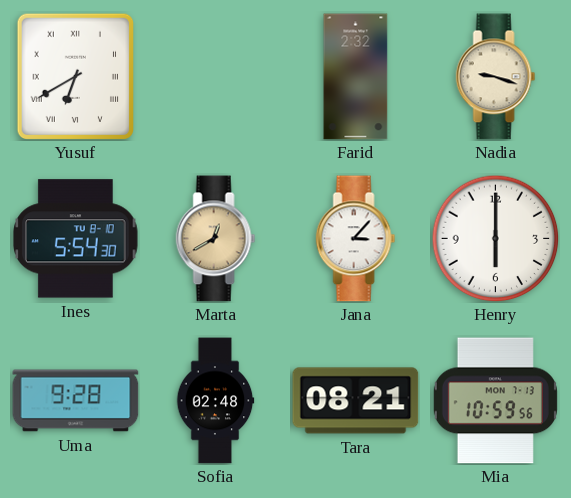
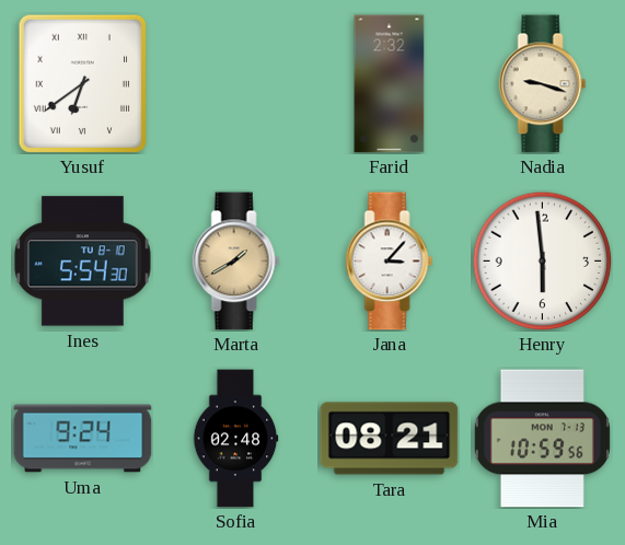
Yusuf: 6:40 -> 6:39 (82, 83)
Marta: 12:40 -> 1:40 (236, 262)
Henry: 6:00 -> 5:59 (542, 260)
Uma: 9:28 -> 9:24 (83, 439)
